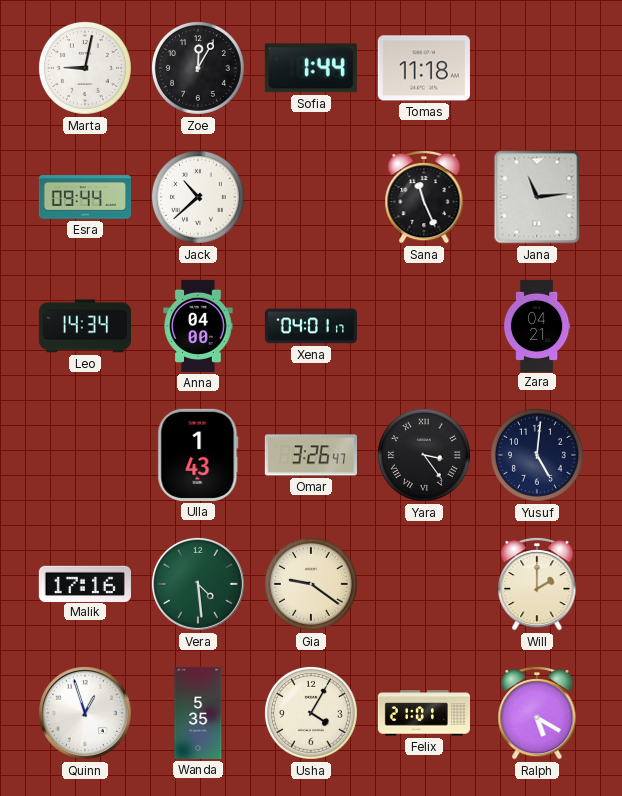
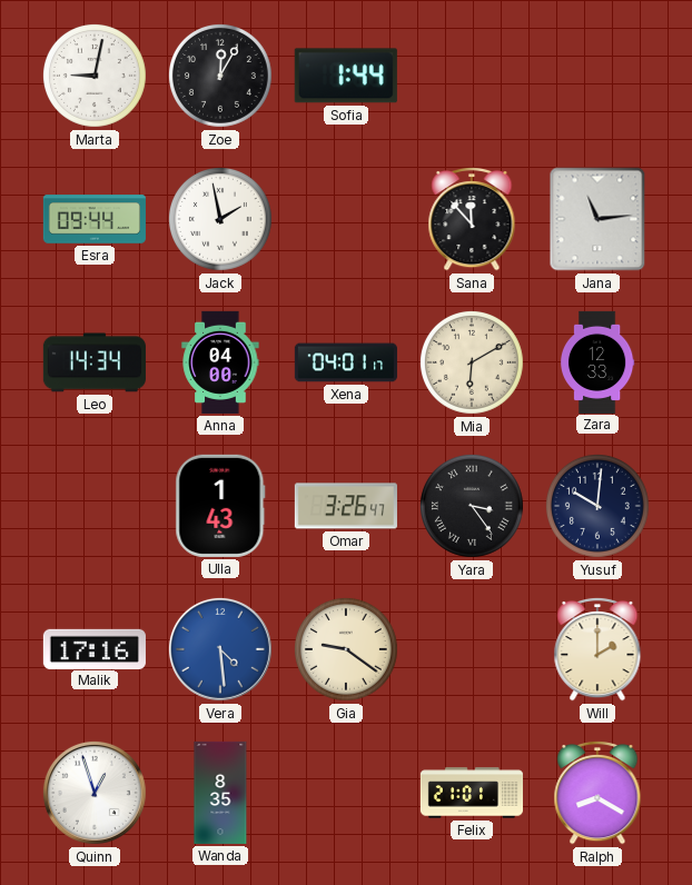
Tomas: 11:18 -> none (424, 68)
Jack: 10:38 -> 1:58 (220, 219)
Sana: 11:26 -> 11:53 (472, 219)
Mia: none -> 6:10 (472, 362)
Zara: 04:21 -> 12:33 (597, 361)
Yusuf: 5:01 -> 10:01 (597, 506)
Vera dial: green -> blue (220, 649)
Wanda: 5:35 -> 8:35 (220, 793)
Usha: 4:05 -> none (311, 713)
Ralph: 5:20 -> 8:20 (597, 793)
